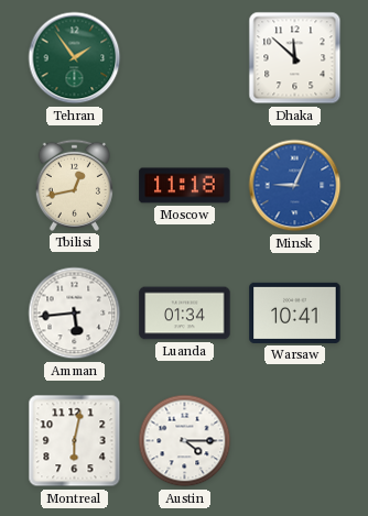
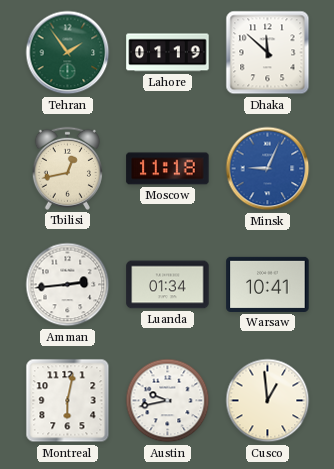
Lahore: none -> 01:19 (168, 53)
Amman: 5:44 -> 2:44 (68, 285)
Austin: 4:15 -> 9:43 (168, 401)
Cusco: none -> 12:59 (268, 401)
